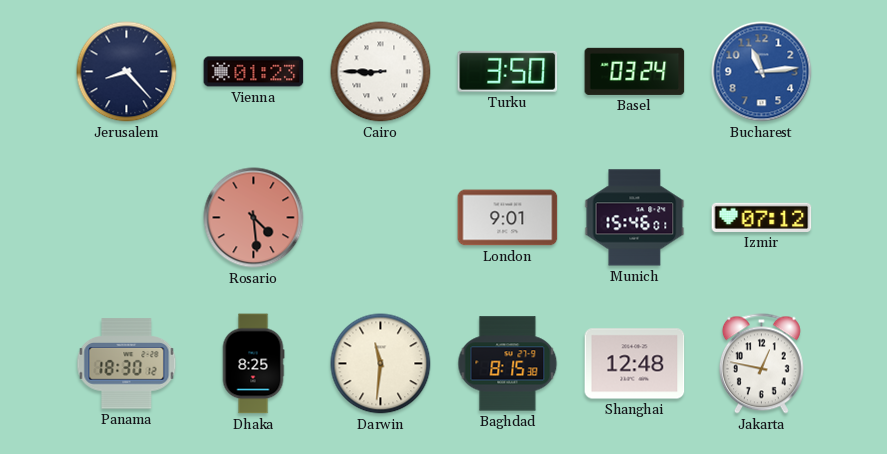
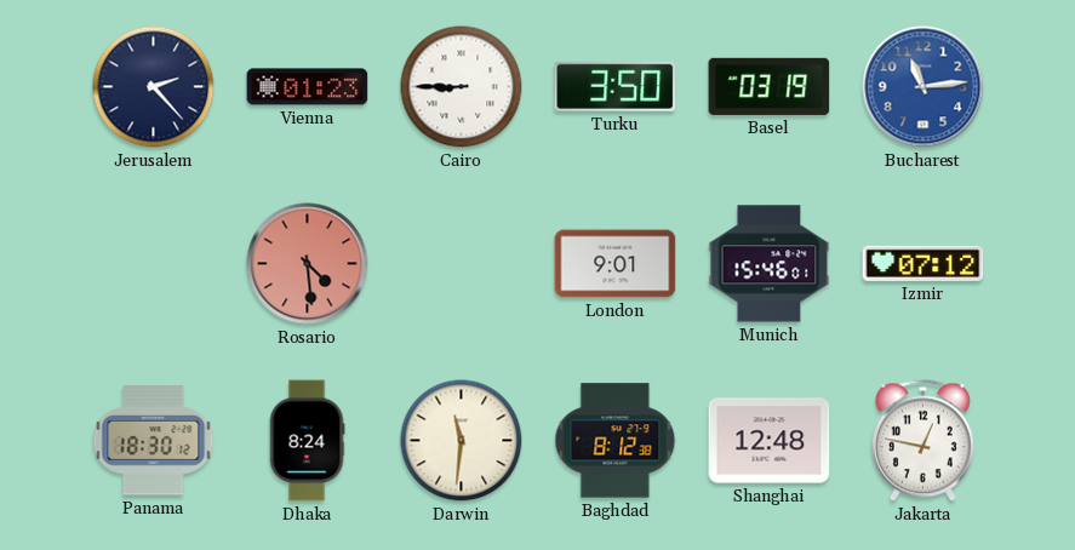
Jerusalem: 8:23 -> 2:23 (154, 87)
Basel: 03:24 -> 03:19 (770, 86)
Dhaka: 8:25 -> 8:24 (307, 441)
Baghdad: 8:15 -> 8:12 (616, 441)
